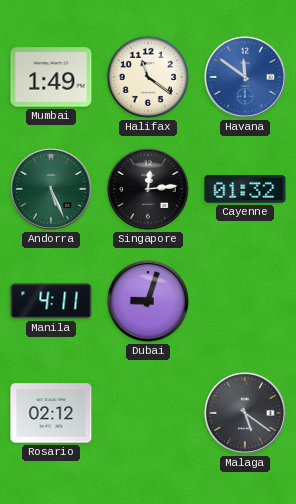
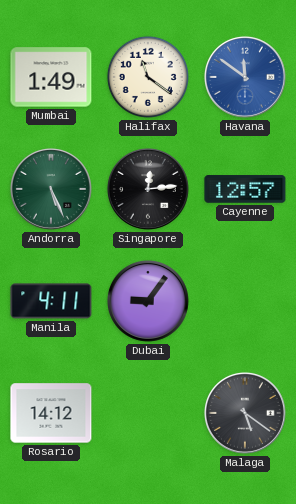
Cayenne: 01:32 -> 12:57 (245, 189)
Dubai: 9:03 -> 9:06 (148, 301)
Rosario: 02:12 -> 14:12 (51, 413)
